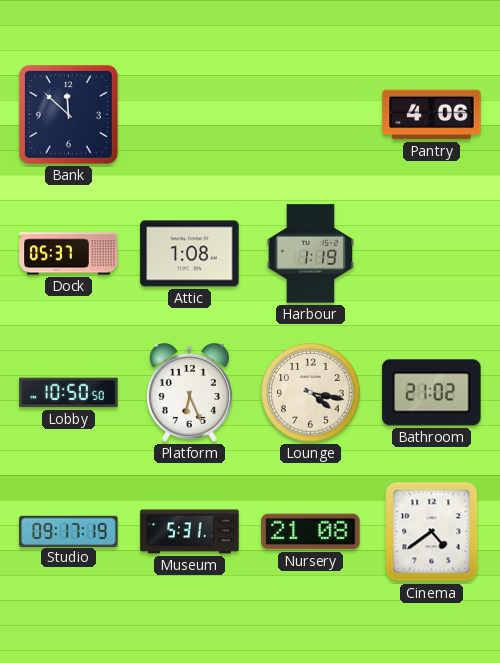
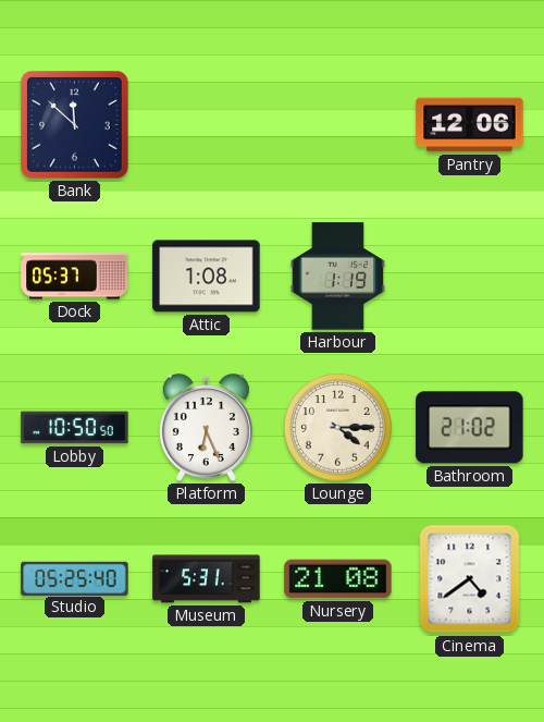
Pantry: 4:06 -> 12:06 (470, 125)
Lounge: 4:17 -> 4:15 (338, 428)
Studio: 09:17 -> 05:25 (75, 578)
